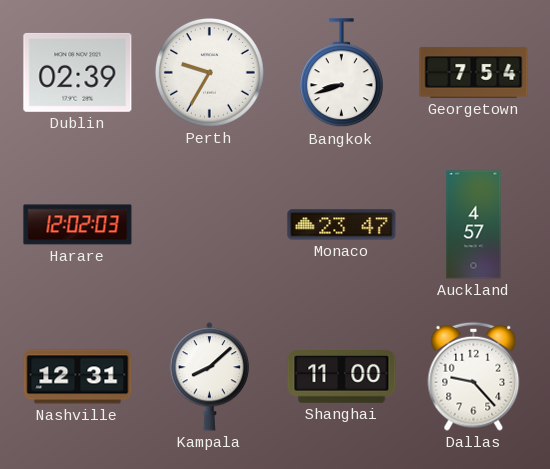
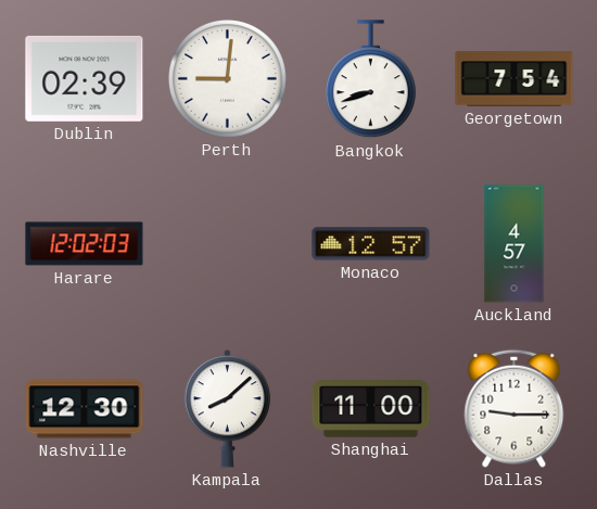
Perth: 9:35 -> 9:01 (227, 78)
Monaco: 23:47 -> 12:57 (371, 244)
Nashville: 12:31 -> 12:30 (85, 409)
Dallas: 9:23 -> 9:15 (515, 408)
